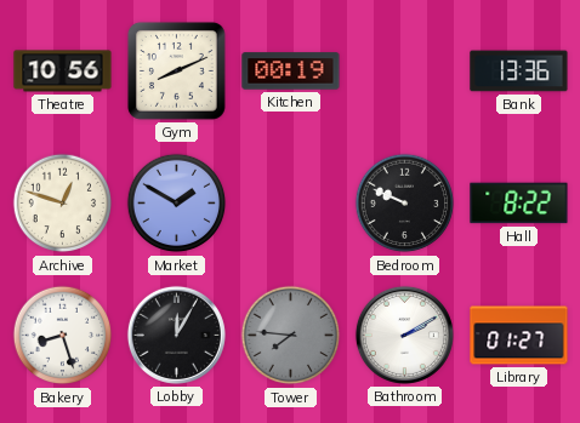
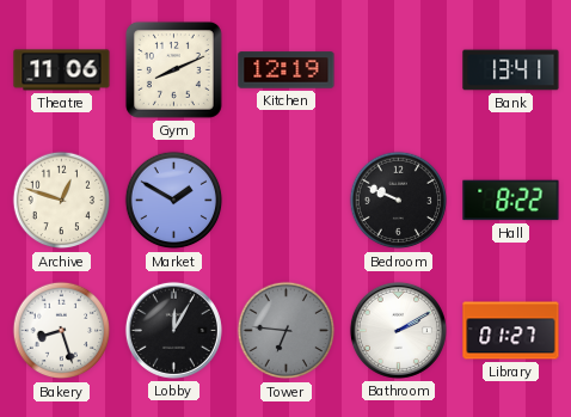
Theatre: 10:56 -> 11:06 (62, 70)
Kitchen: 00:19 -> 12:19 (287, 70)
Bank: 13:36 -> 13:41 (511, 70)
Tower: 7:46 -> 6:46 (287, 331)
